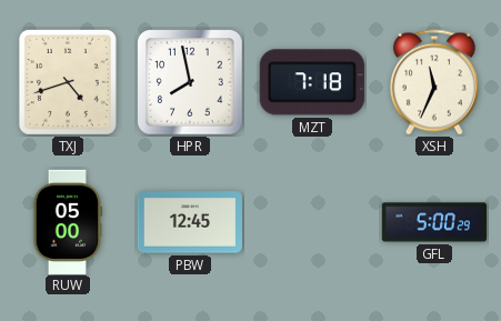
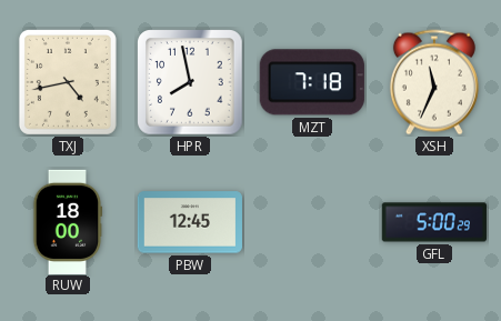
TXJ: 4:42 -> 4:43 (68, 82)
RUW: 05:00 -> 18:00 (68, 221)
